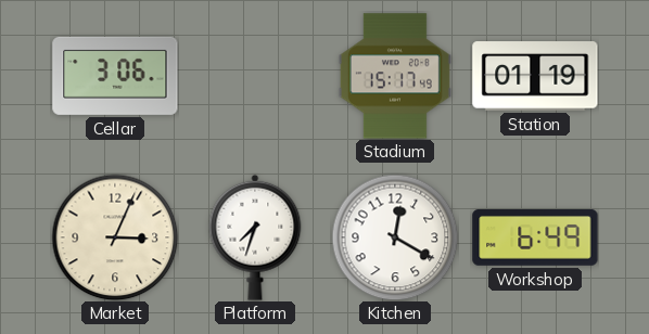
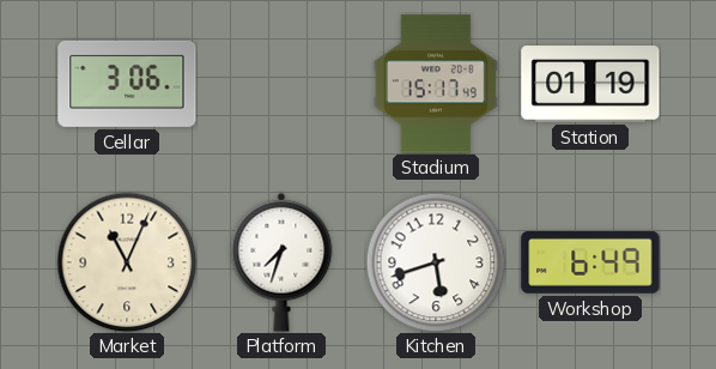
Market: 3:04 -> 11:04 (127, 262)
Kitchen: 12:20 -> 5:42 (436, 262)
